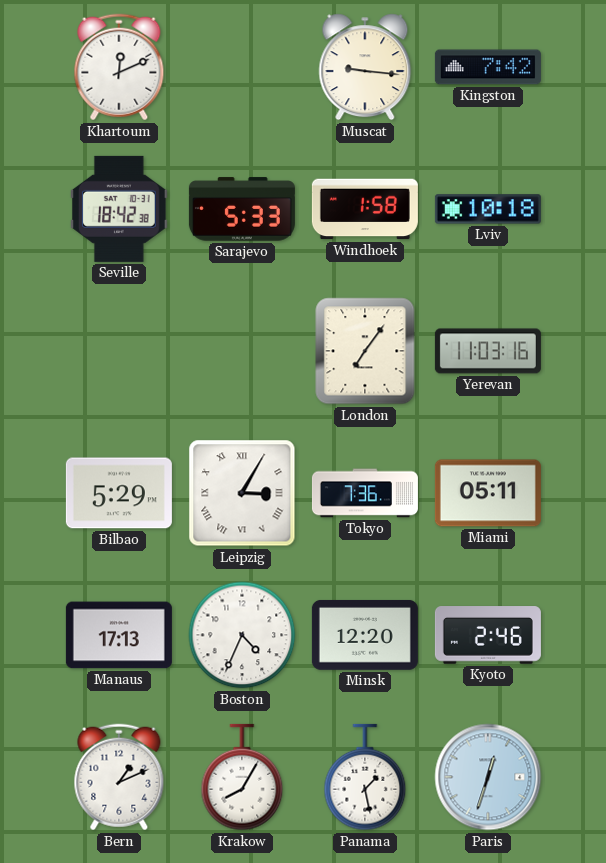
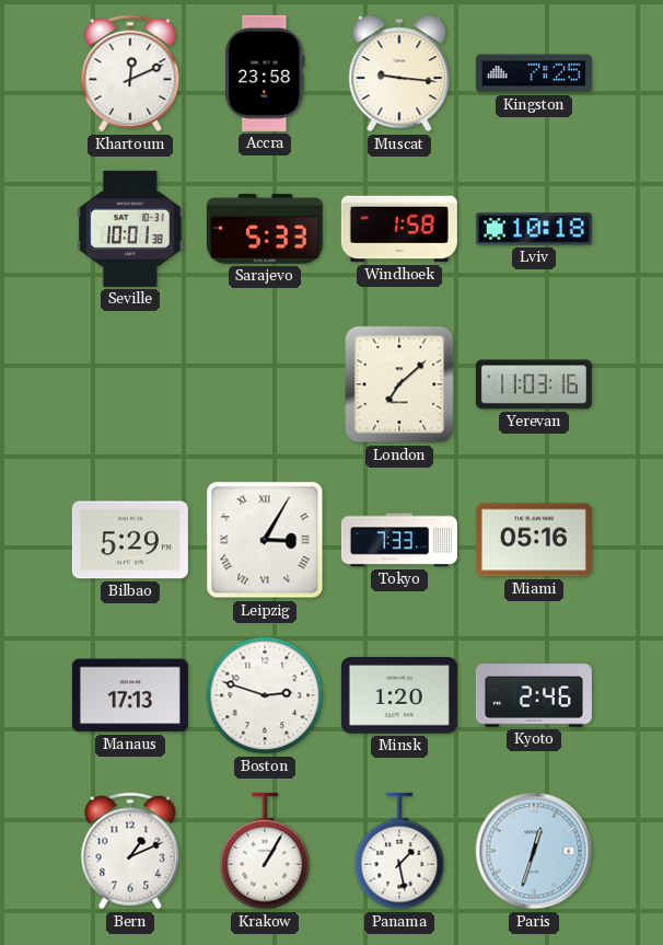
Accra: none -> 23:58 (265, 73)
Kingston: 7:42 -> 7:25 (534, 73)
Seville: 18:42 -> 10:01 (130, 229)
London: 7:06 -> 7:08 (399, 384)
Tokyo: 7:36 -> 7:33 (399, 540)
Miami: 05:11 -> 05:16 (534, 540)
Boston: 4:34 -> 2:48 (265, 695)
Minsk: 12:20 -> 1:20 (399, 695)
Krakow: 8:05 -> 1:05 (265, 851)
